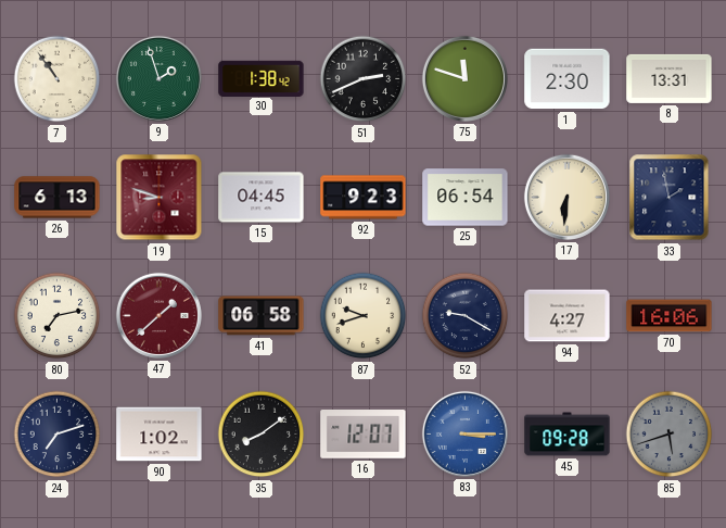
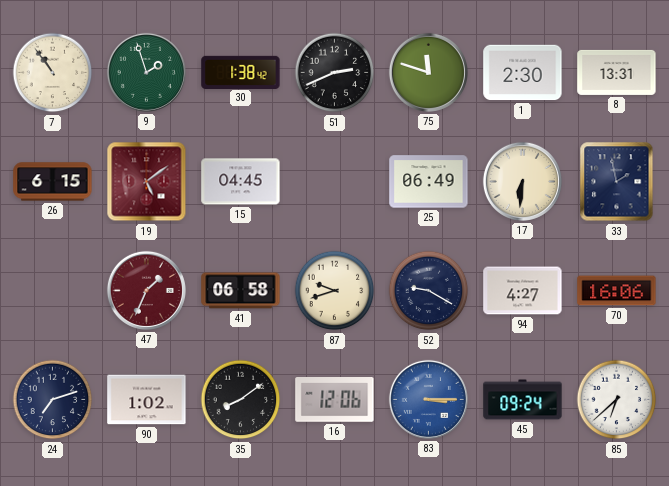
26: 6:13 -> 6:15 (53, 182)
19: 8:48 -> 5:09 (147, 182)
92: 9:23 -> none (364, 198)
25: 06:54 -> 06:49 (429, 182)
80: 7:13 -> none (58, 316)
47: 1:38 -> 1:34 (146, 290)
16: 12:07 -> 12:06 (335, 400)
45: 09:28 -> 09:24 (523, 400)
85: 5:42 -> 6:38 (617, 400)
85 dial: grey -> white (617, 400)
